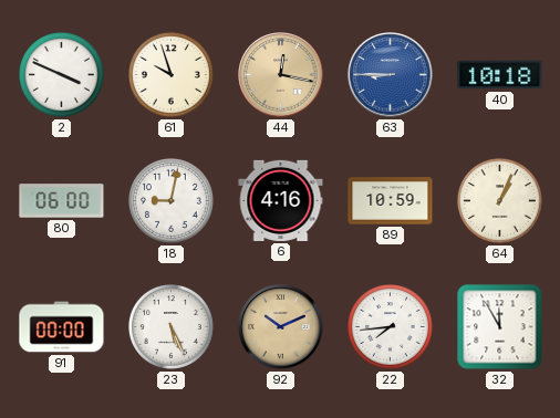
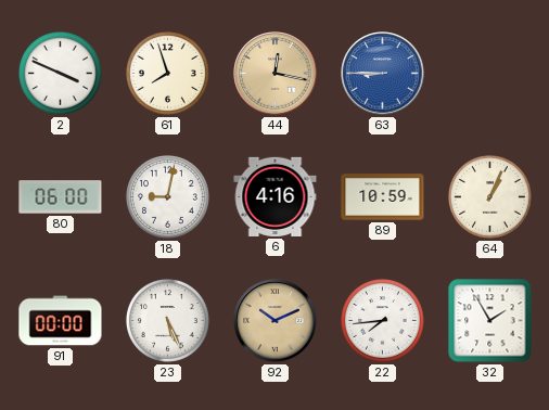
61: 9:57 -> 7:57 (168, 74)
40: 10:18 -> none (500, 75)
32: 11:55 -> 1:55 (490, 321)
